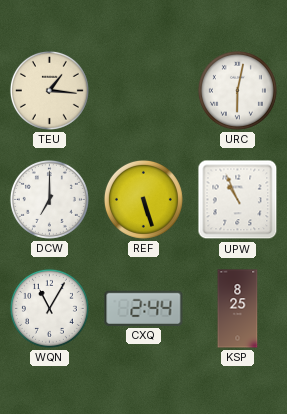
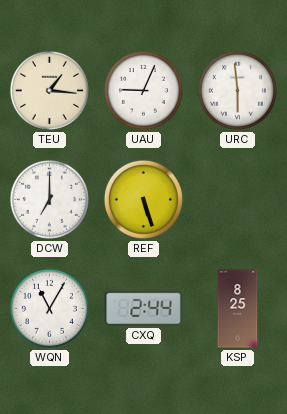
UAU: none -> 9:04 (143, 90)
URC: 6:02 -> 5:59 (237, 90)
UPW: 10:56 -> none (238, 200)
